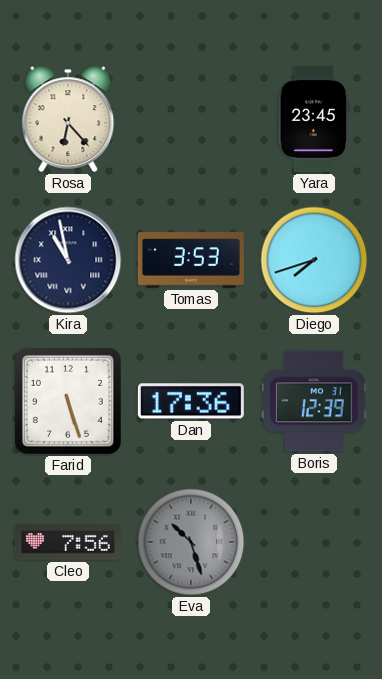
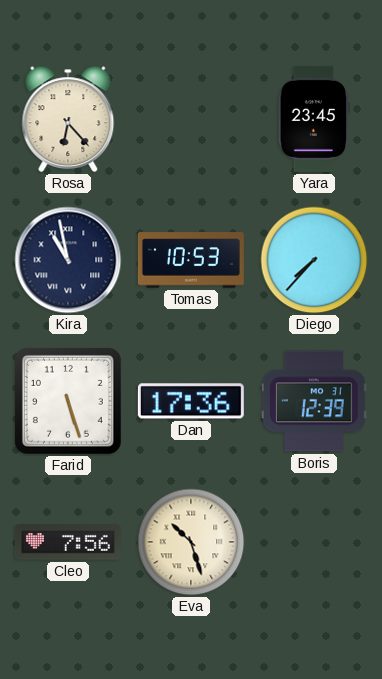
Tomas: 3:53 -> 10:53 (191, 260)
Diego: 7:42 -> 7:37 (314, 260)
Eva dial: grey -> cream (191, 542)
